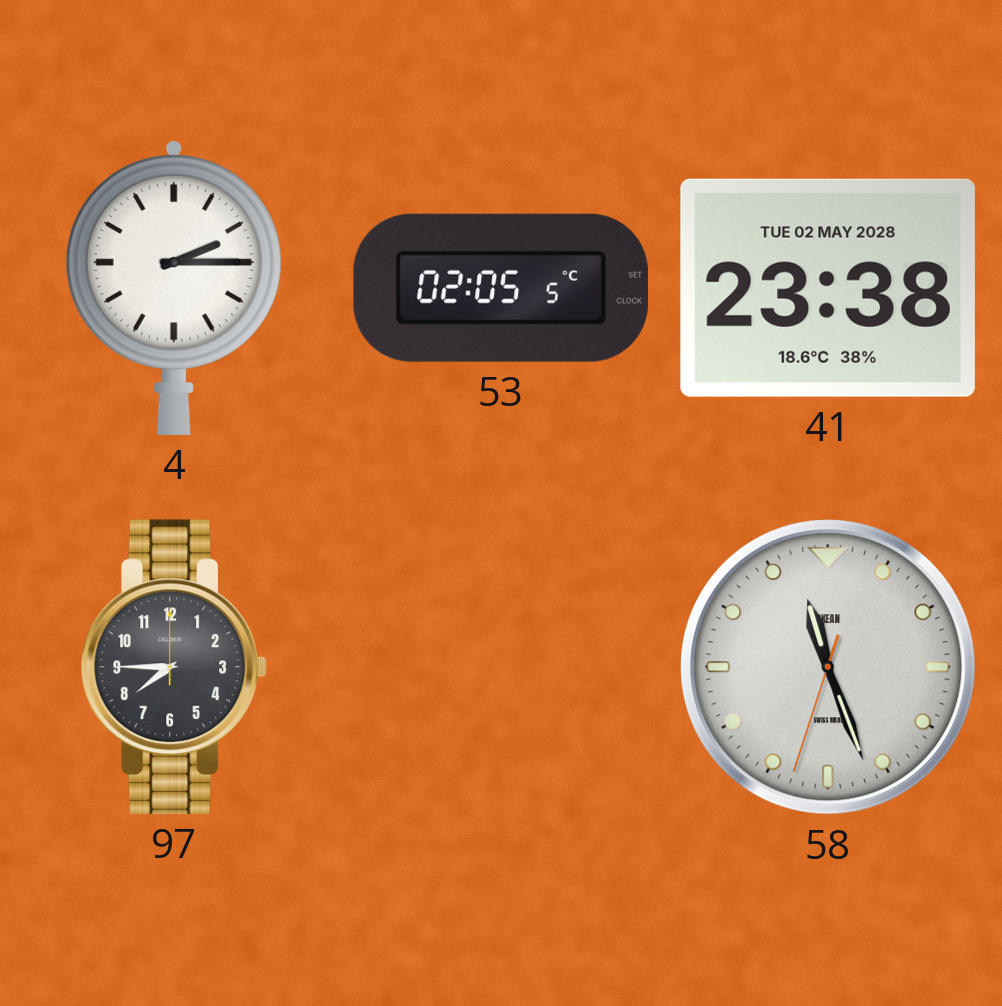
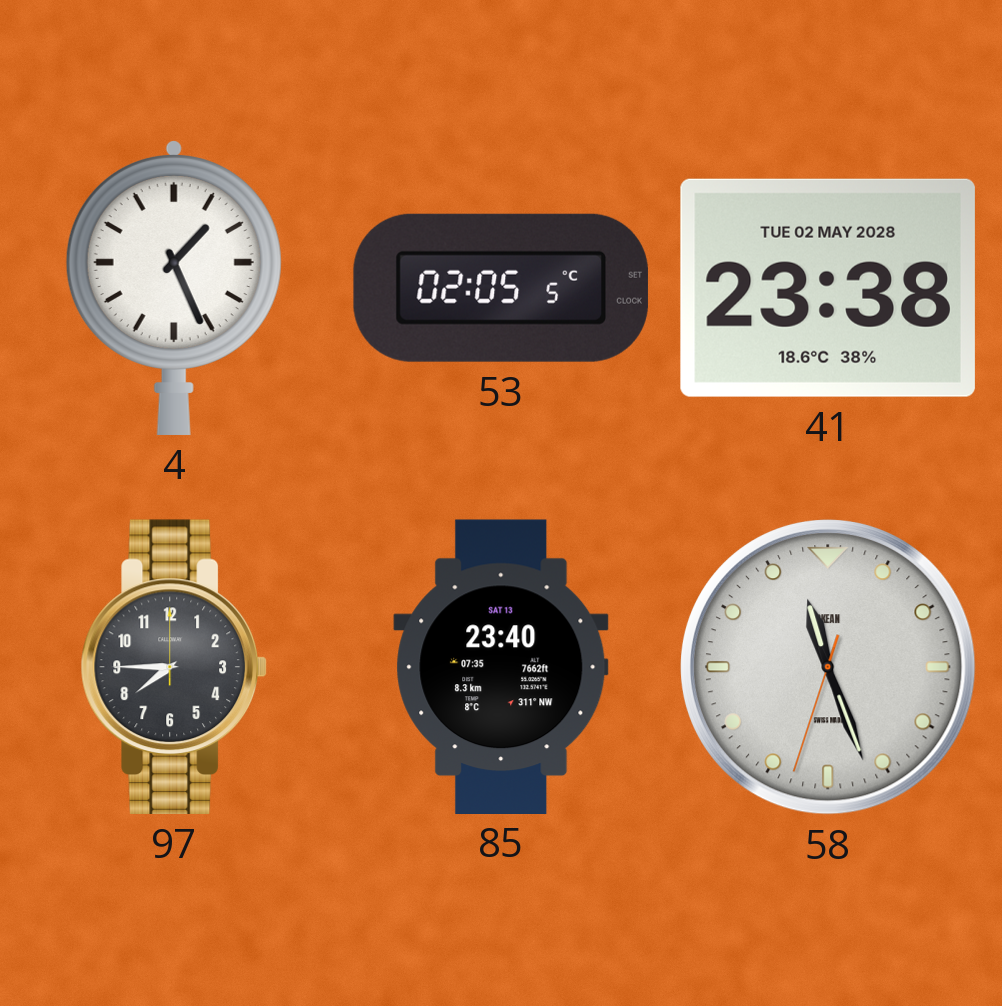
4: 2:15 -> 1:26 (174, 287)
85: none -> 23:40 (501, 666)
